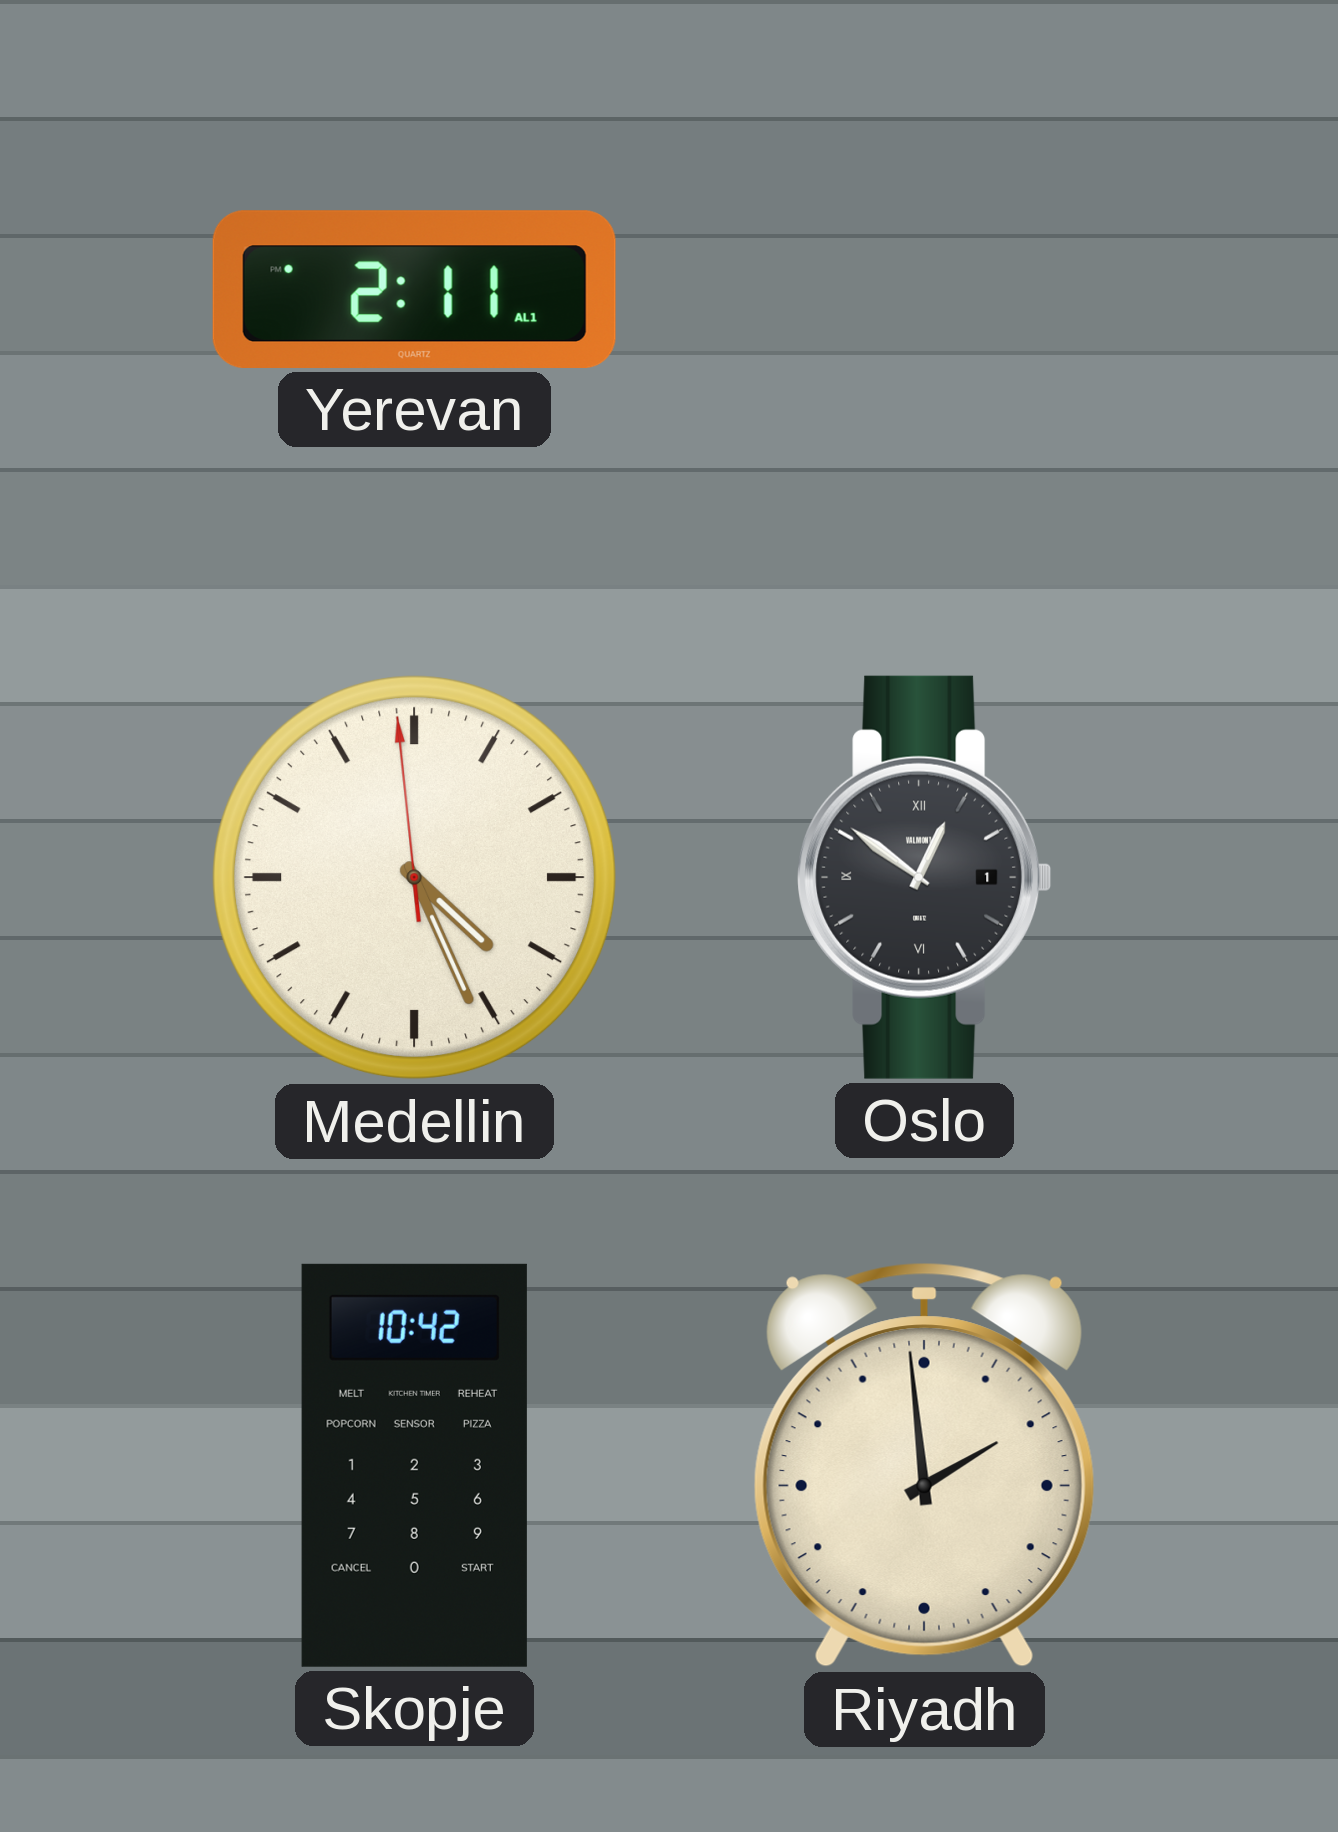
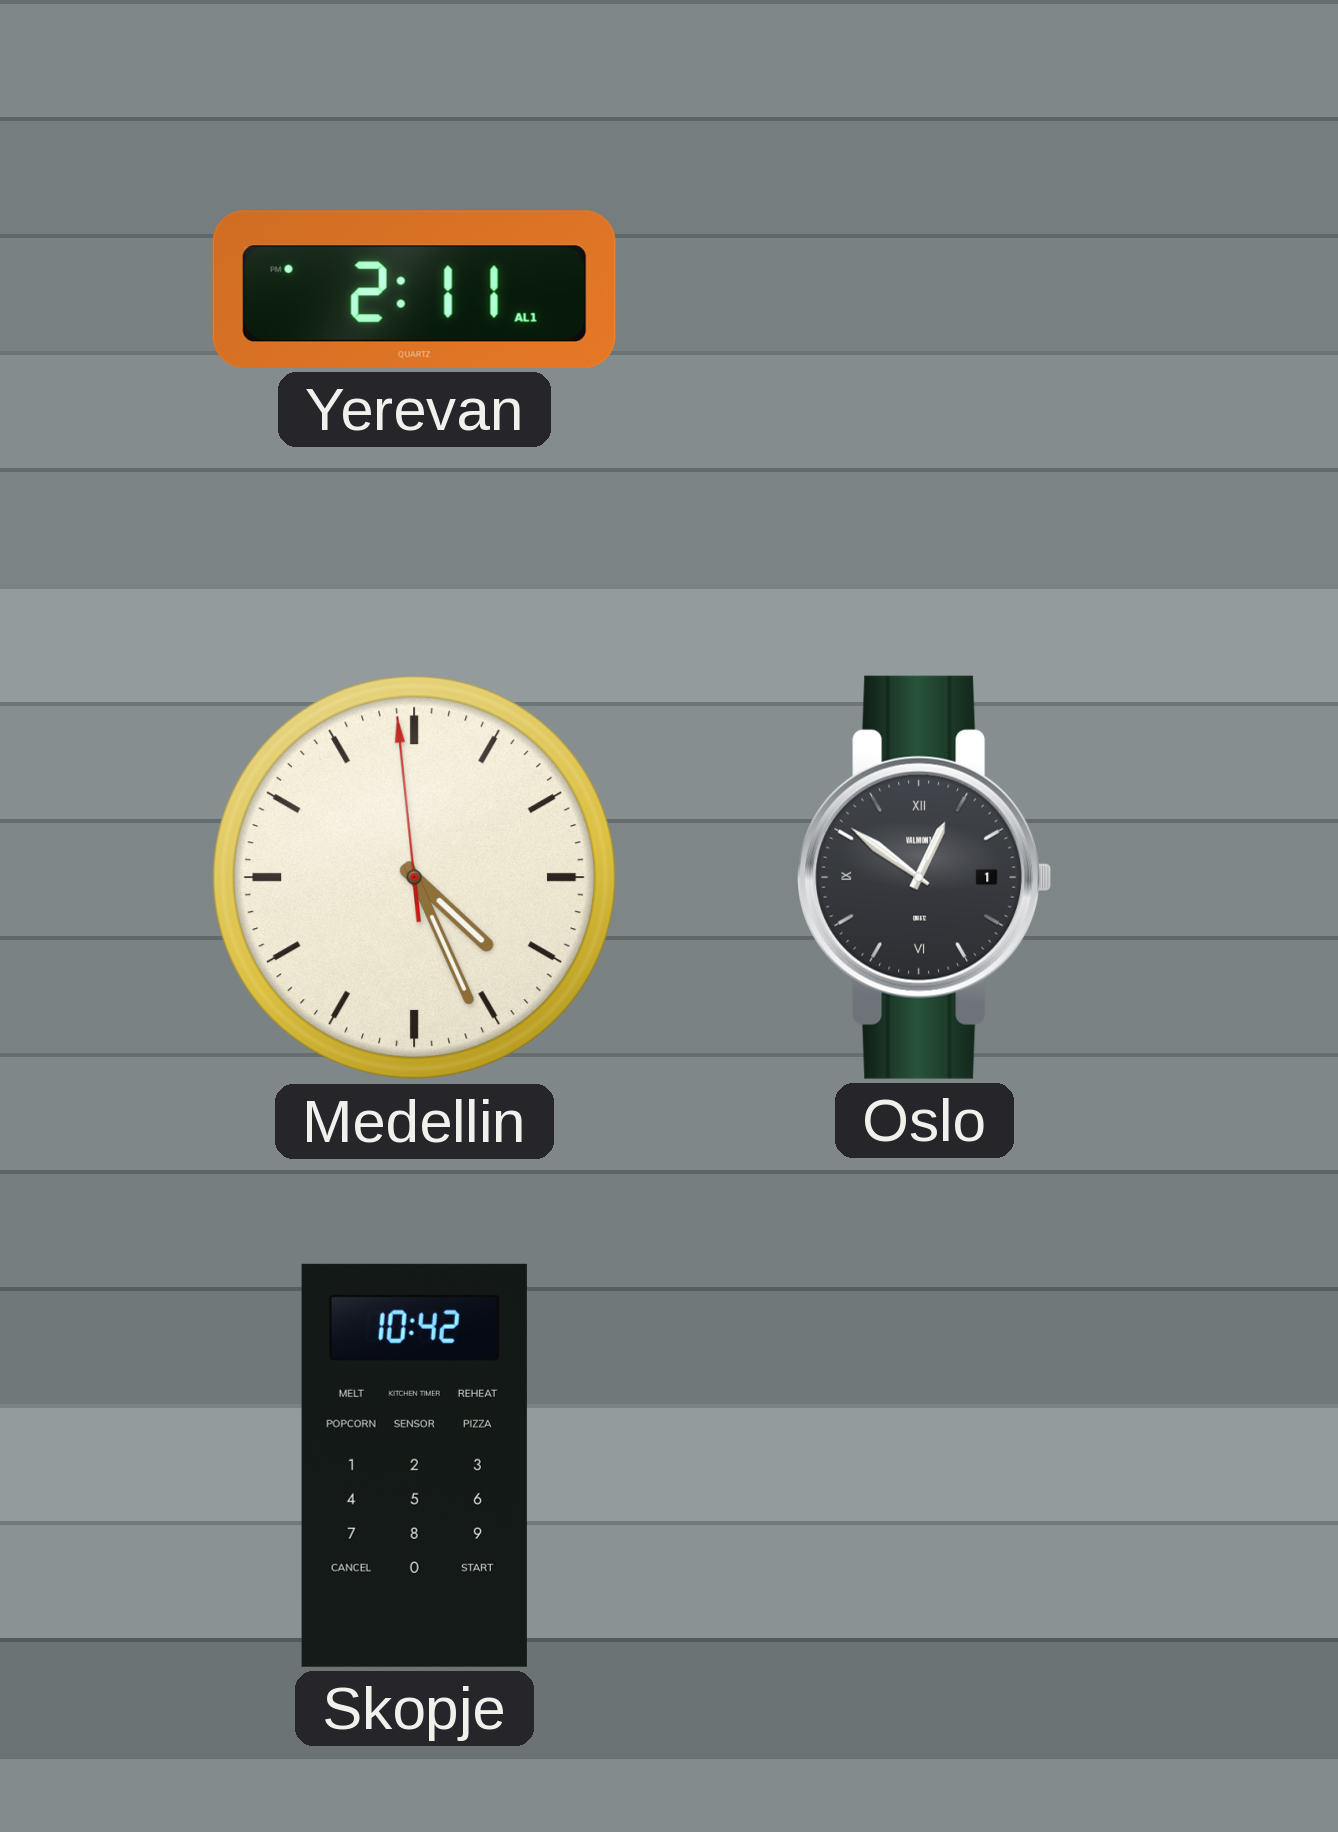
Riyadh: 1:59 -> none (924, 1466)
